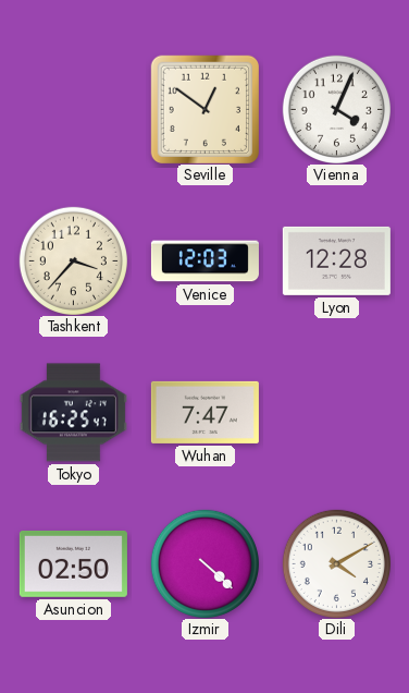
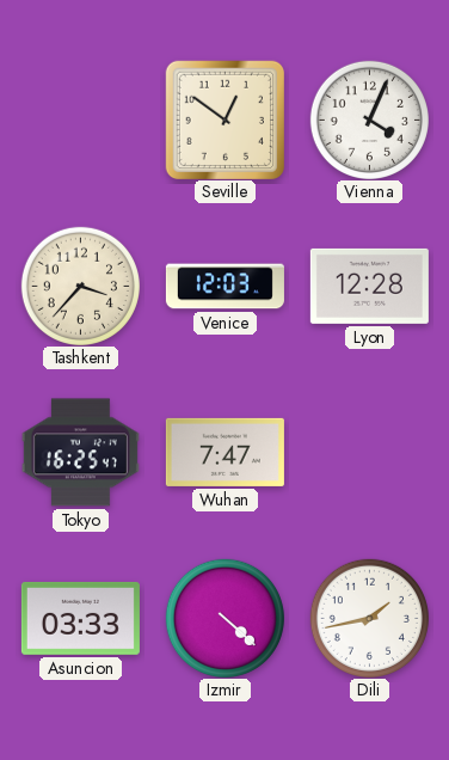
Asuncion: 02:50 -> 03:33 (80, 618)
Dili: 4:10 -> 1:43 (369, 618)
